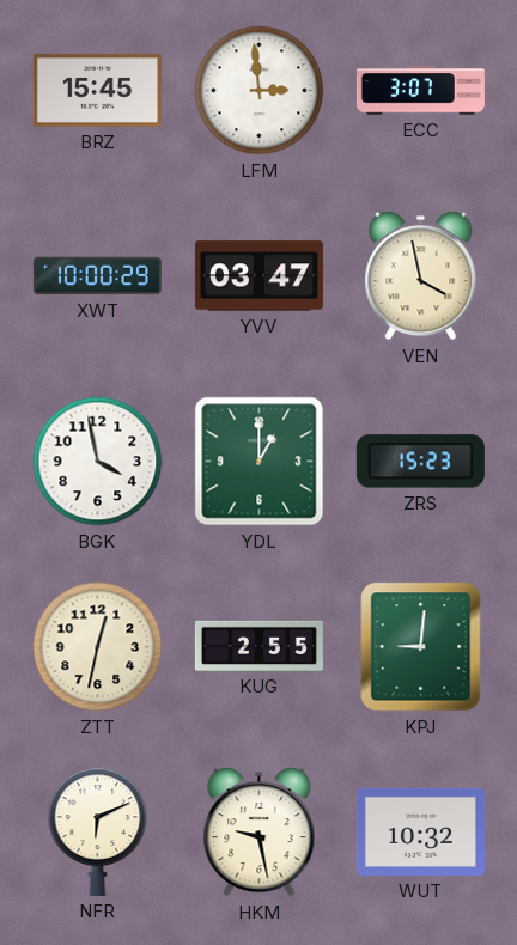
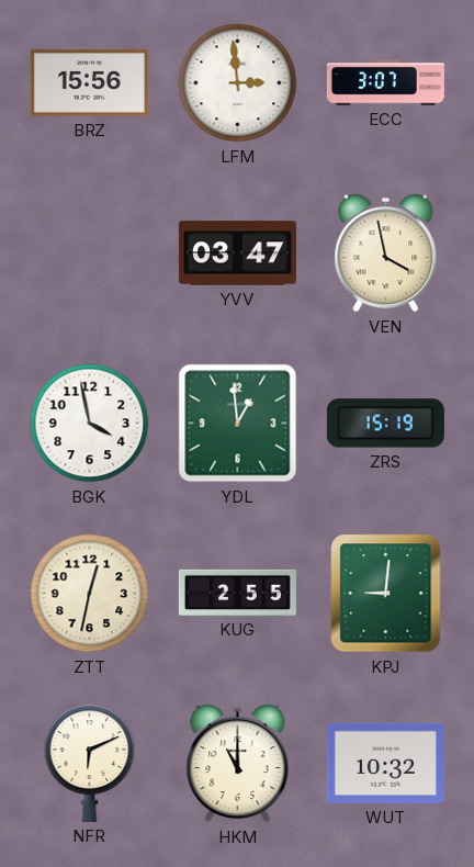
BRZ: 15:45 -> 15:56 (89, 83)
XWT: 10:00 -> none (97, 276)
YDL: 1:00 -> 12:59 (238, 424)
ZRS: 15:23 -> 15:19 (385, 424)
HKM: 9:28 -> 11:00 (238, 764)
